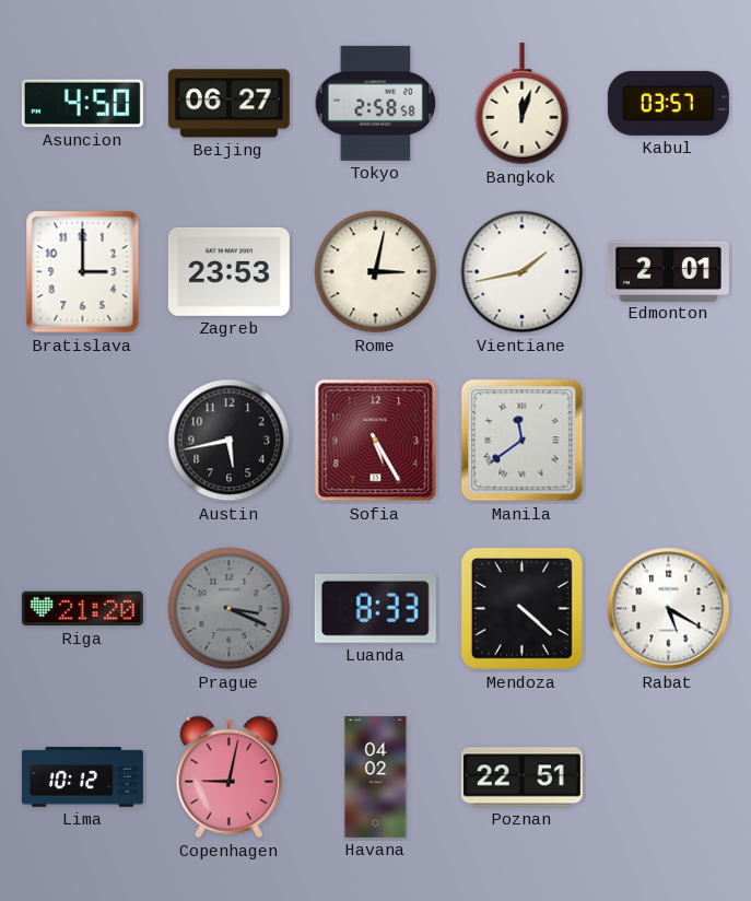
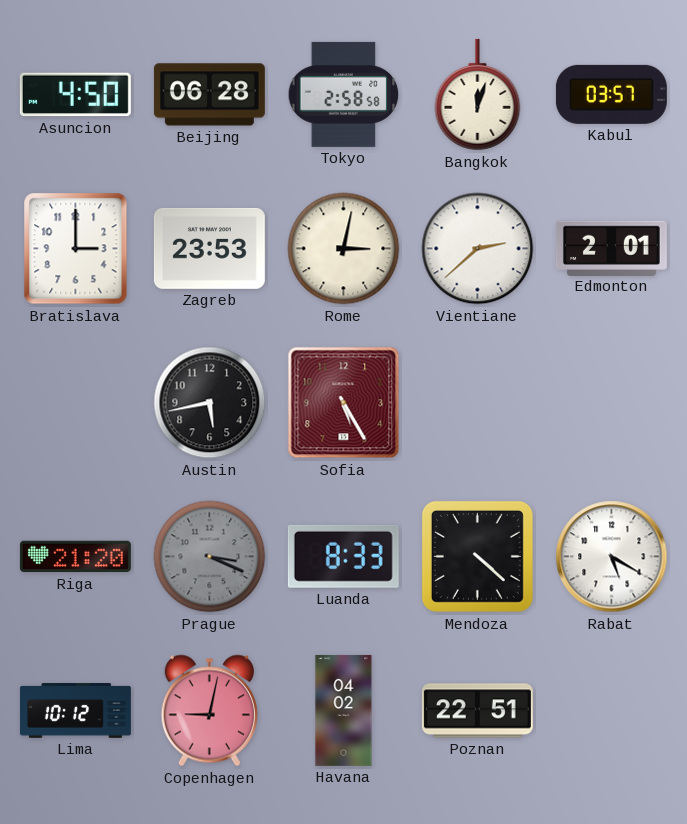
Beijing: 06:27 -> 06:28 (209, 95)
Vientiane: 1:43 -> 2:38 (478, 249)
Manila: 11:39 -> none (523, 441)
